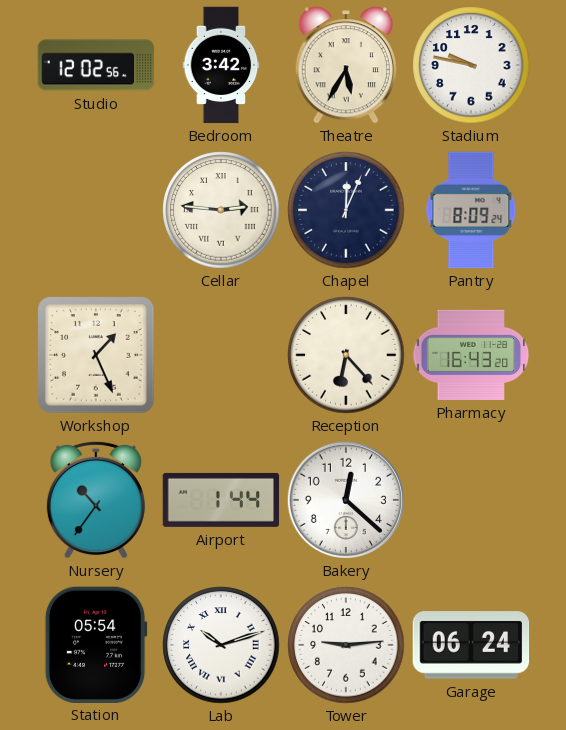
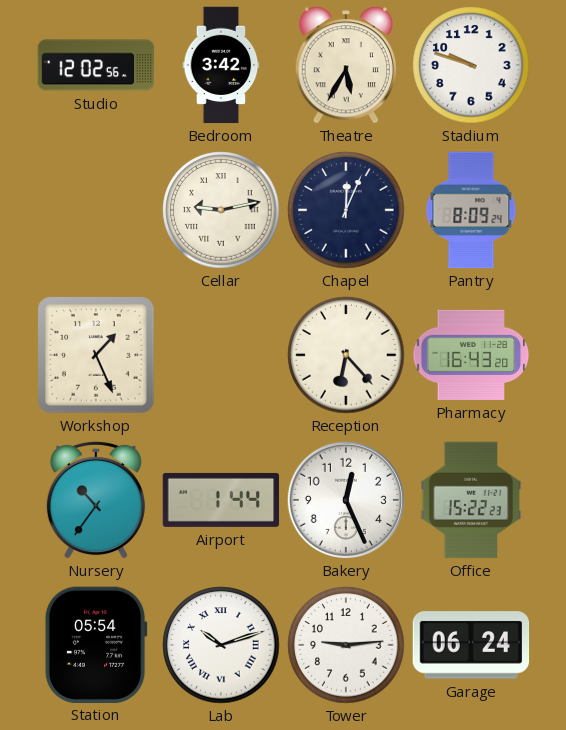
Stadium: 9:47 -> 9:48 (471, 65)
Cellar: 2:46 -> 9:13 (221, 210)
Bakery: 12:22 -> 12:26 (346, 500)
Office: none -> 15:22 (471, 500)
